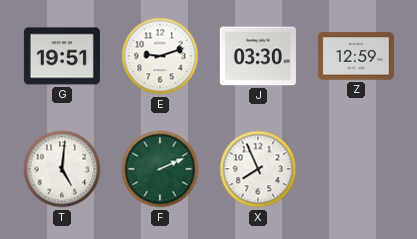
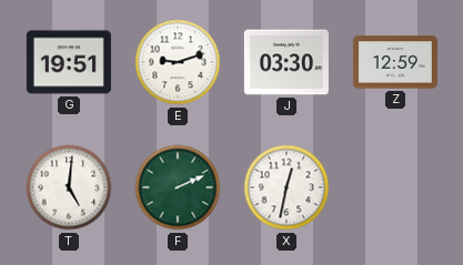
X: 7:56 -> 12:32 (286, 187)
